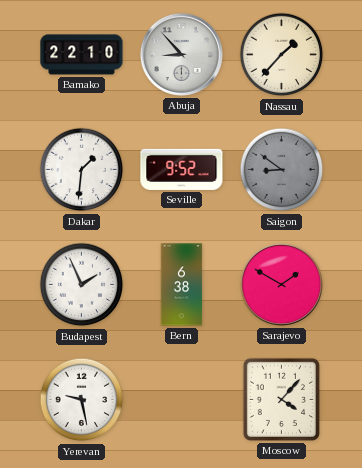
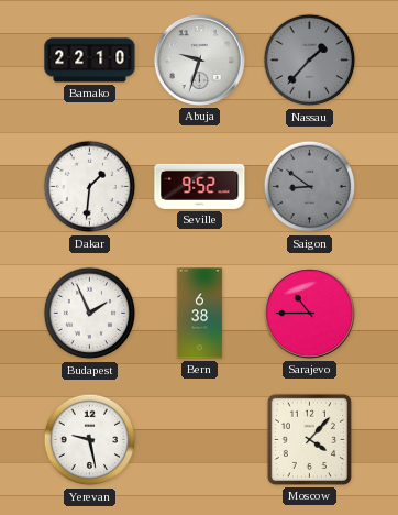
Abuja: 8:53 -> 9:33 (199, 59)
Nassau dial: cream -> grey (310, 61)
Sarajevo: 1:50 -> 10:45 (309, 313)
